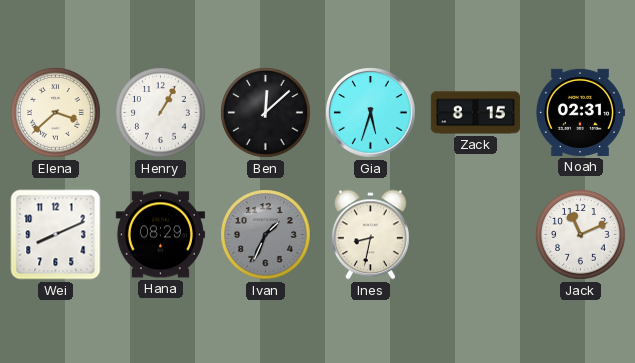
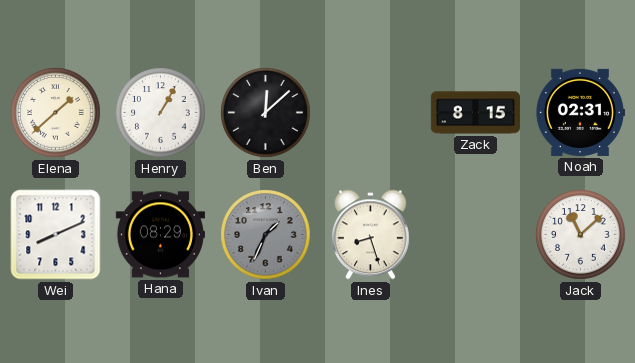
Elena: 3:38 -> 1:38 (56, 113)
Gia: 5:33 -> none (371, 113)
Ines: 8:32 -> 8:27 (370, 235)
Jack: 11:11 -> 11:08 (581, 235)
